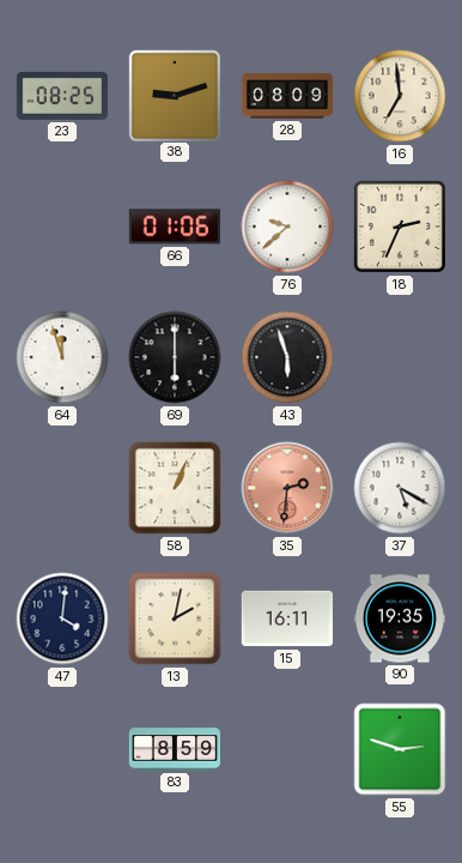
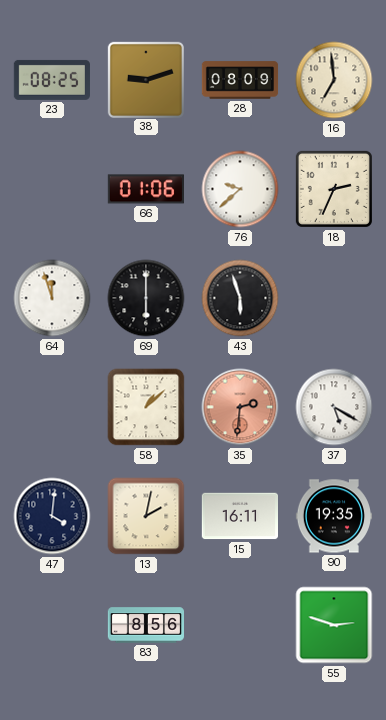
58: 1:04 -> 1:08 (146, 407)
83: 8:59 -> 8:56 (145, 625)
